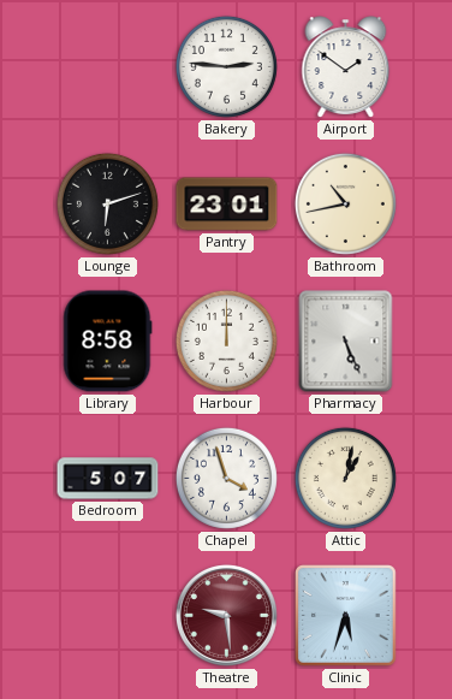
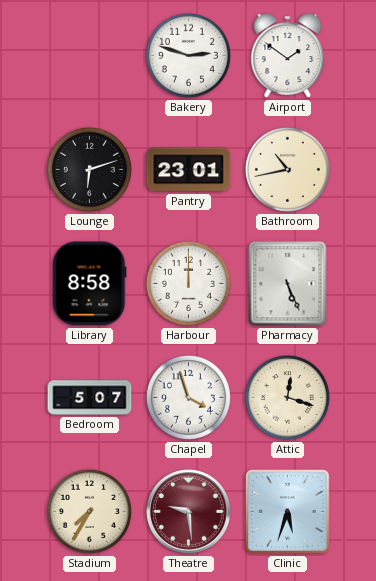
Bakery: 2:46 -> 2:48 (188, 55)
Attic: 1:02 -> 12:18 (287, 397)
Stadium: none -> 7:35 (89, 511)
